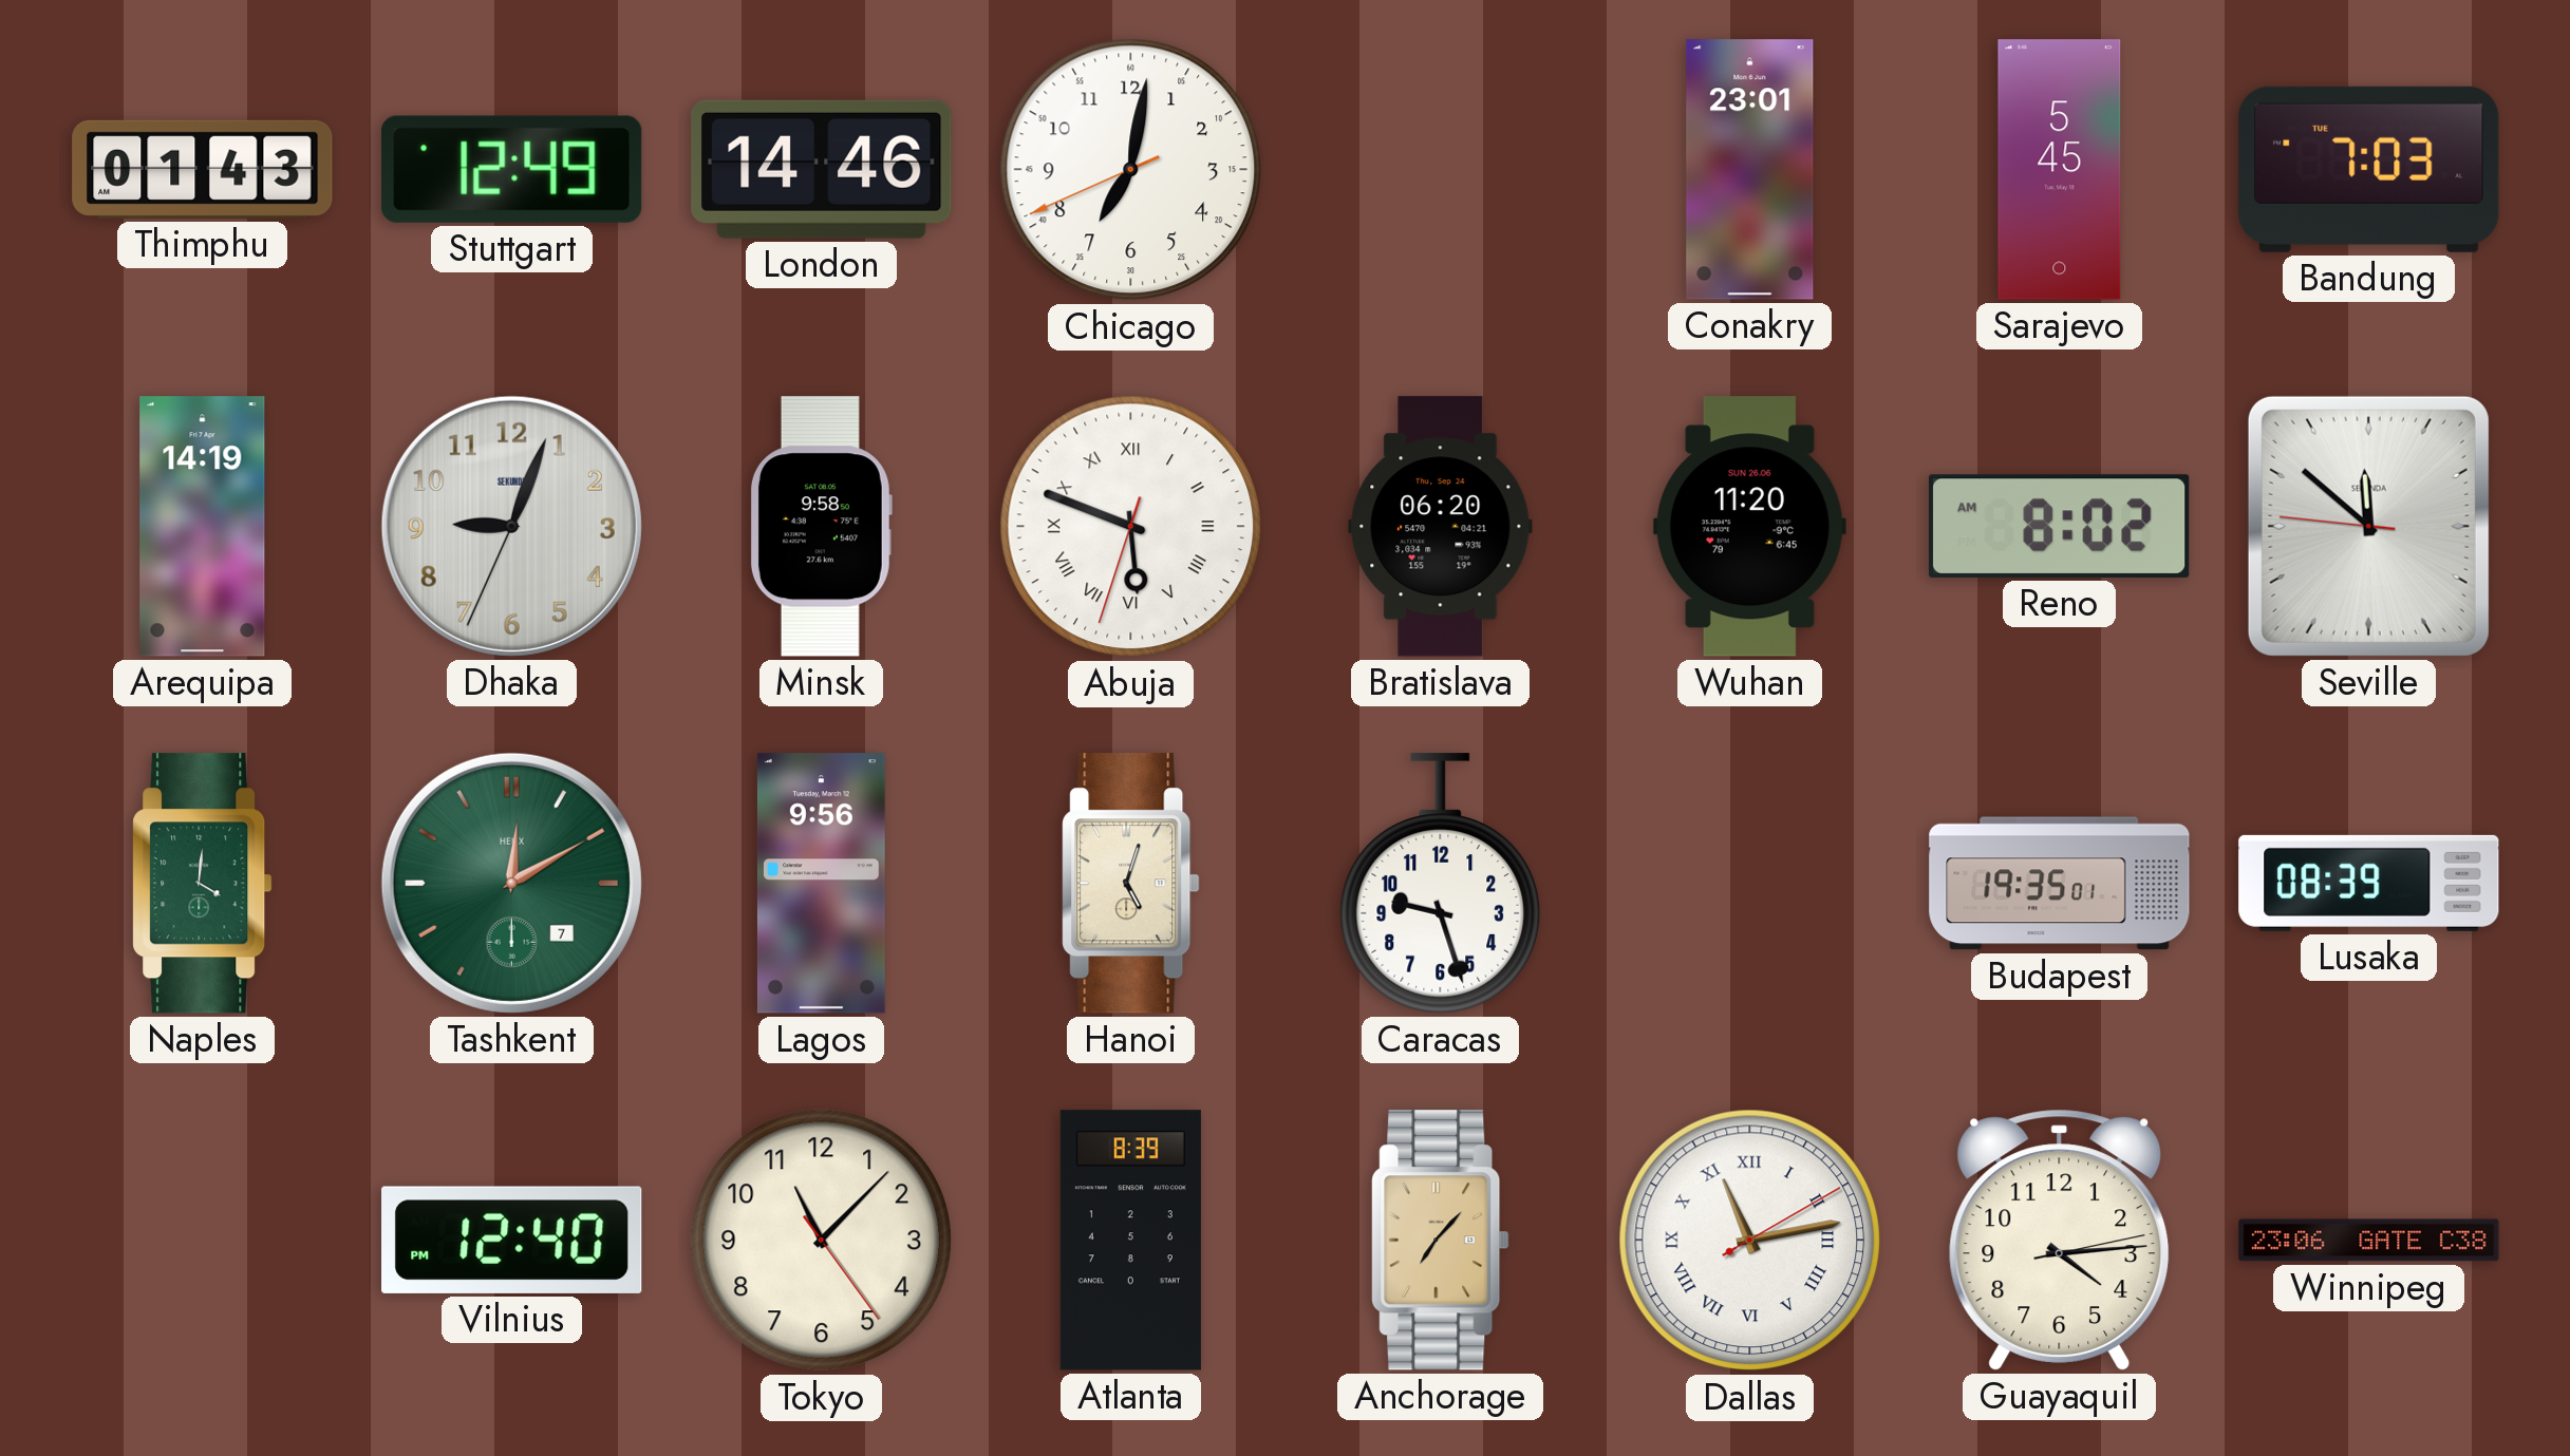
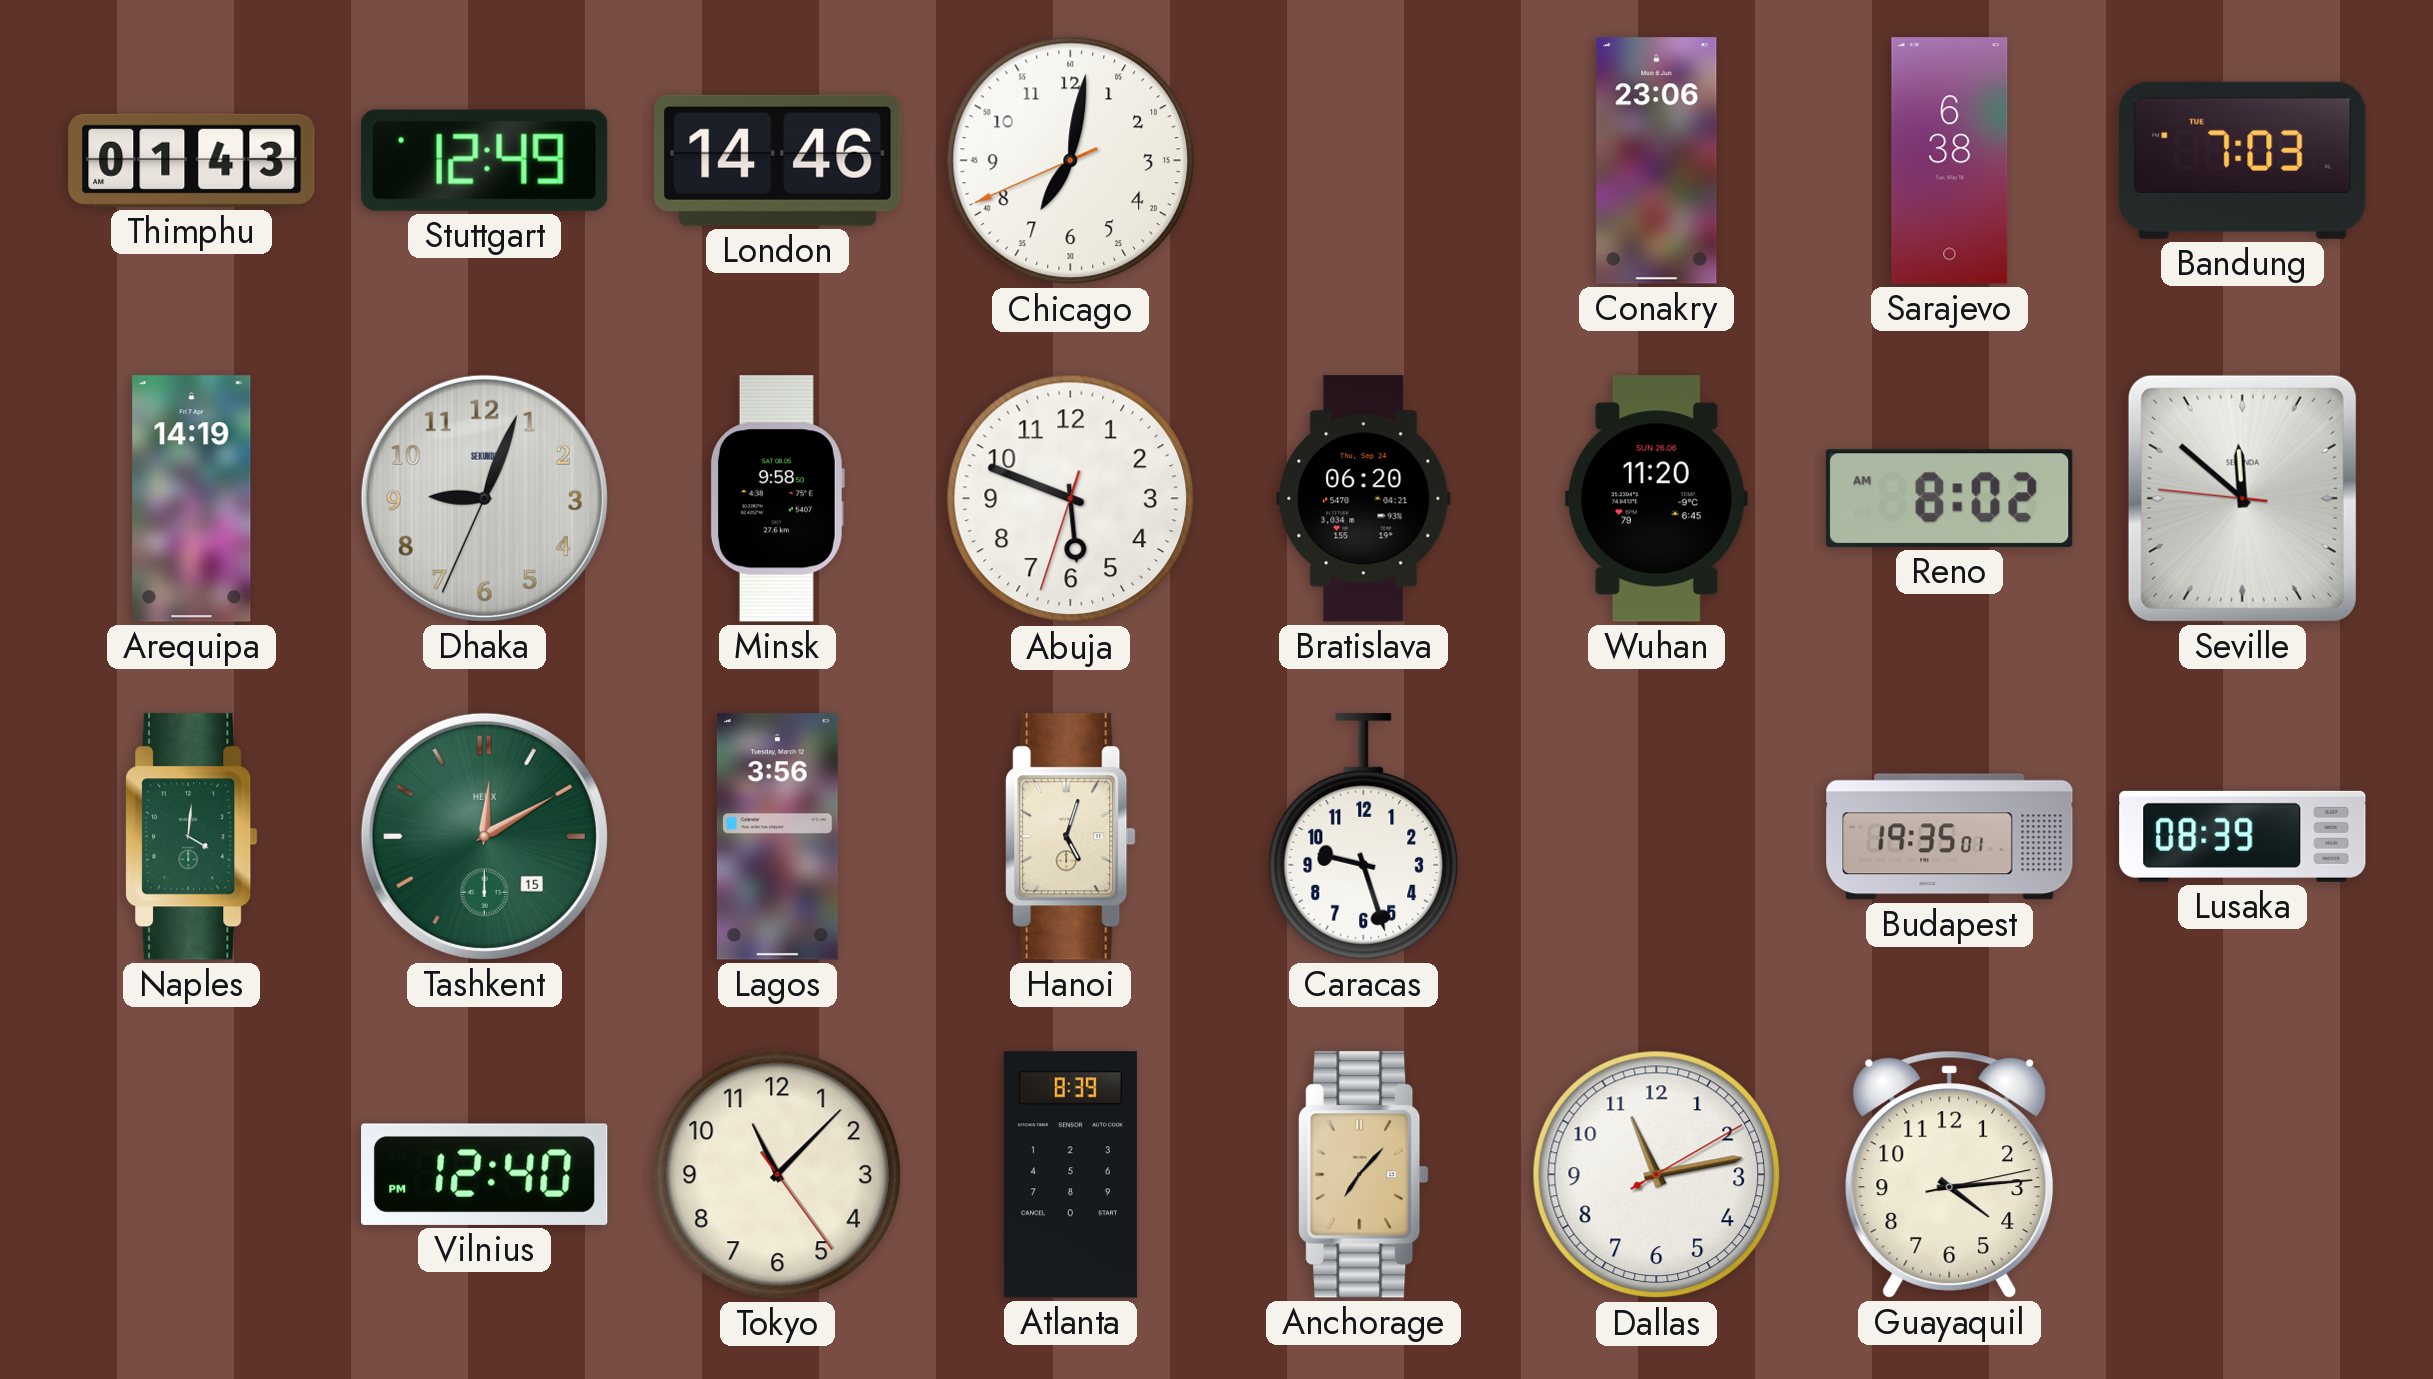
Conakry: 23:01 -> 23:06 (1657, 161)
Sarajevo: 5:45 -> 6:38 (1950, 161)
Abuja numerals: Roman -> Arabic (1071, 499)
Tashkent date: 7 -> 15 (484, 836)
Lagos: 9:56 -> 3:56 (777, 837)
Dallas numerals: Roman -> Arabic (1657, 1175)
Winnipeg: 23:06 -> none (2369, 1241)
